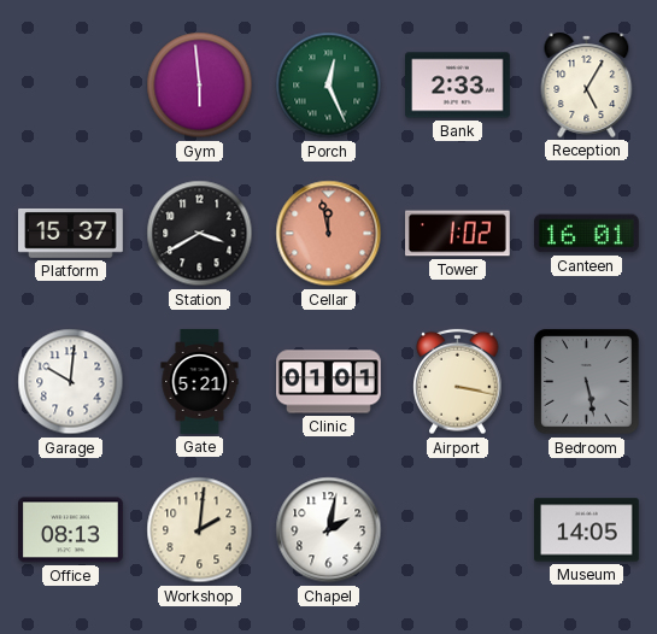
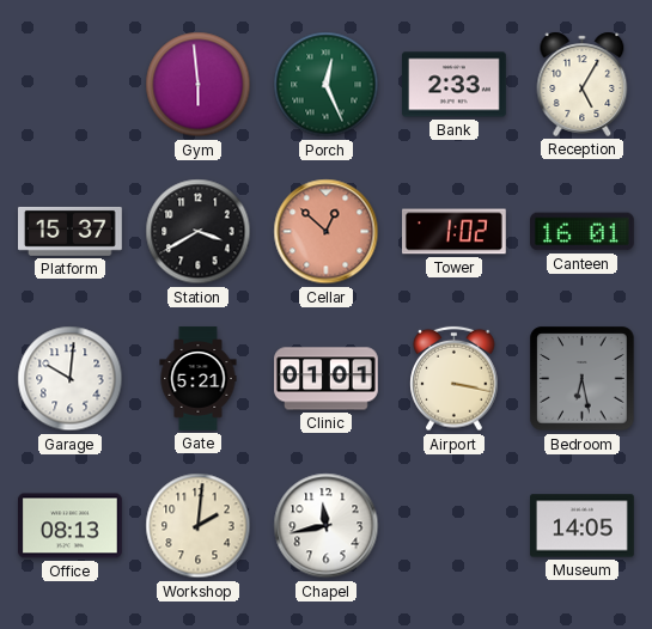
Cellar: 11:58 -> 12:52 (327, 232)
Bedroom: 5:28 -> 6:28 (583, 379)
Chapel: 2:02 -> 11:43 (327, 526)
